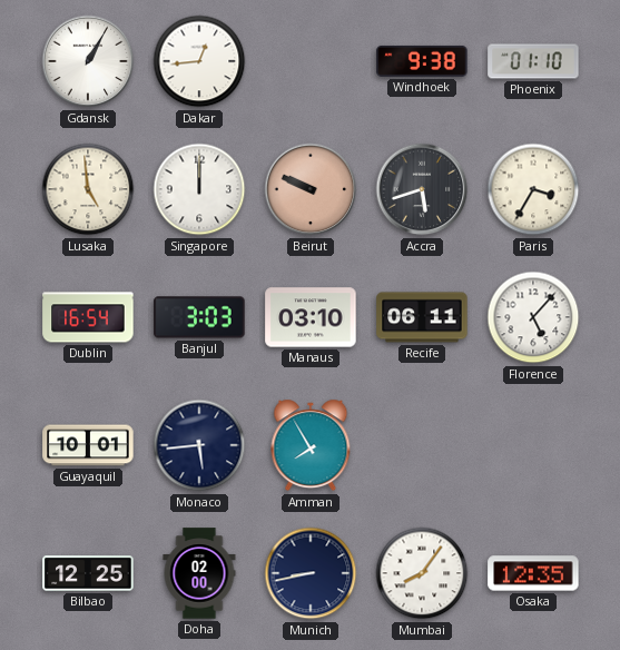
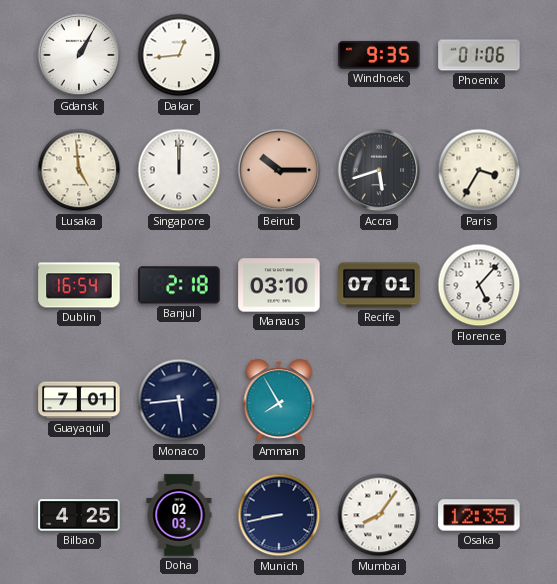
Windhoek: 9:38 -> 9:35 (379, 55)
Phoenix: 01:10 -> 01:06 (479, 55)
Beirut: 9:49 -> 10:15 (279, 170)
Banjul: 3:03 -> 2:18 (179, 285)
Recife: 06:11 -> 07:01 (379, 285)
Guayaquil: 10:01 -> 7:01 (79, 400)
Bilbao: 12:25 -> 4:25 (79, 515)
Doha: 02:00 -> 02:03 (179, 515)
